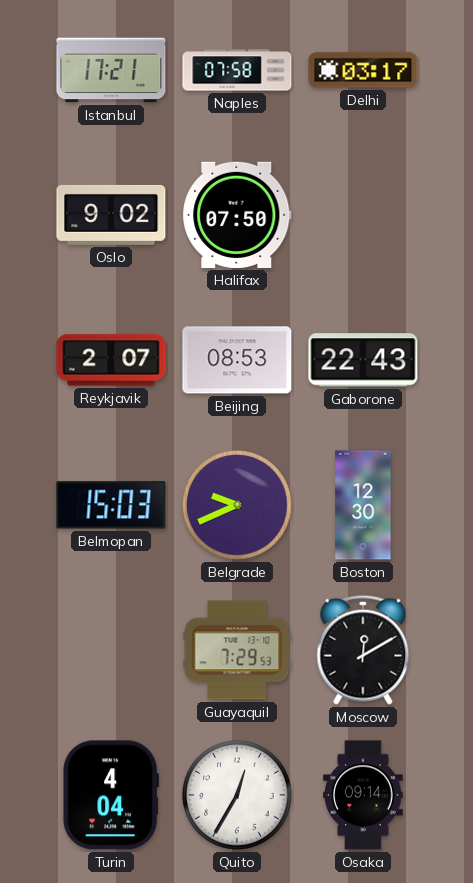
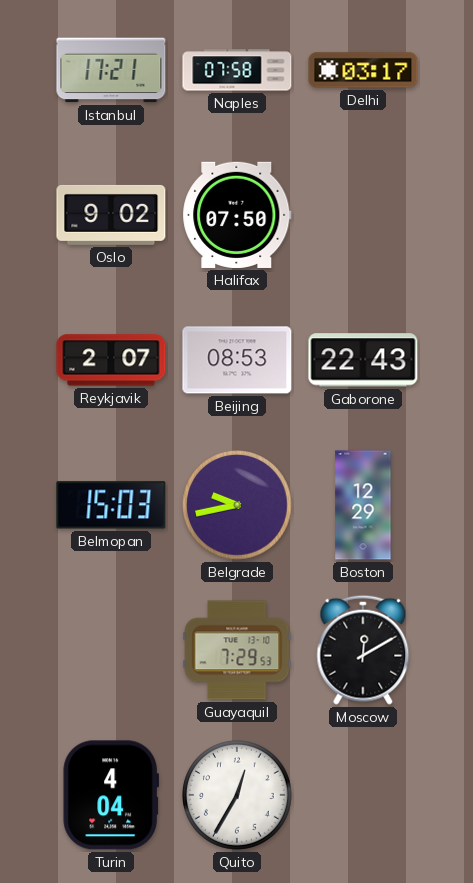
Belgrade: 9:41 -> 9:43 (238, 506)
Boston: 12:30 -> 12:29 (363, 505)
Osaka: 09:14 -> none (363, 795)
